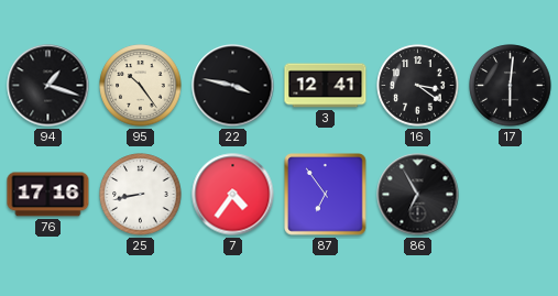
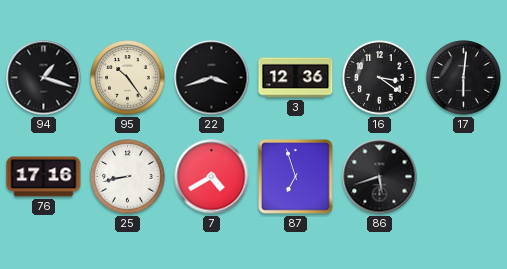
22: 3:47 -> 3:42 (212, 78)
3: 12:41 -> 12:36 (296, 78)
7: 4:36 -> 4:40 (212, 177)
87: 6:54 -> 6:57 (296, 177)
86: 6:55 -> 5:42 (380, 177)
